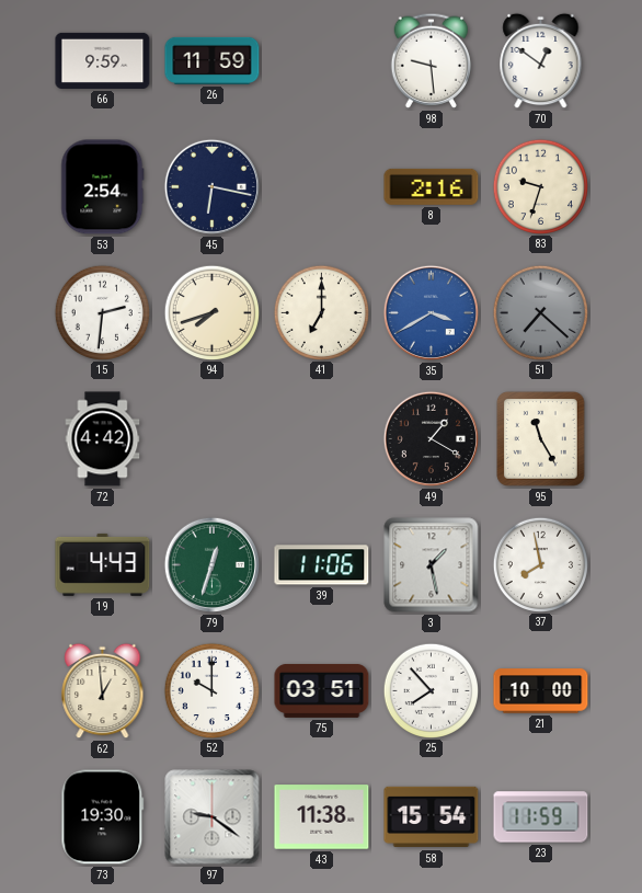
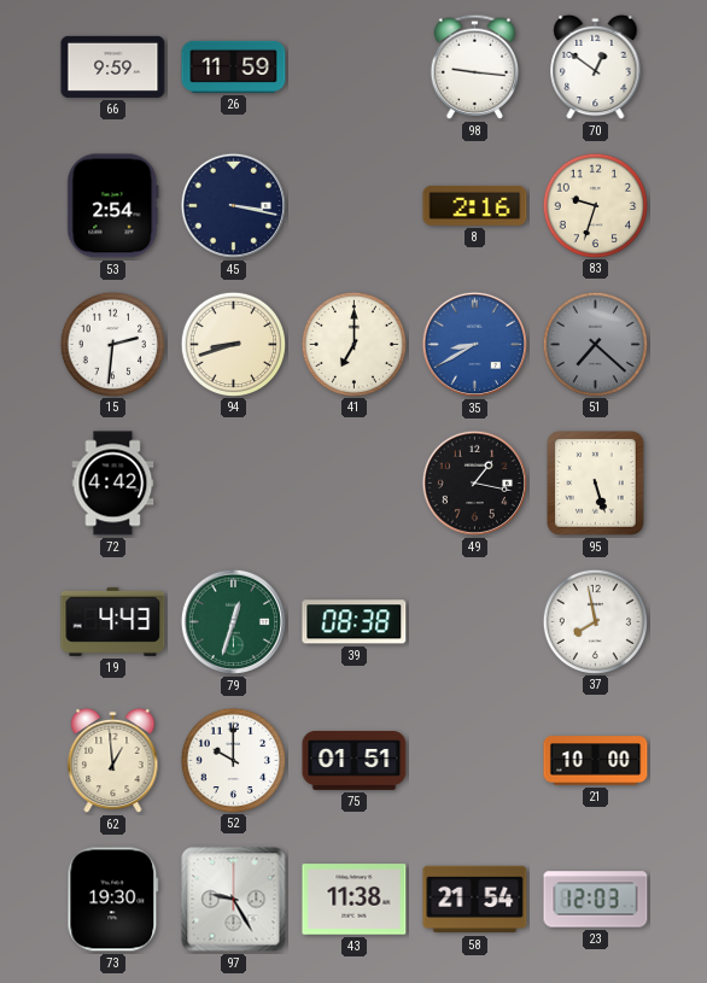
98: 9:29 -> 9:16 (475, 66)
45: 6:17 -> 3:17 (233, 205)
94: 7:42 -> 8:42 (233, 344)
35: 3:40 -> 8:40 (474, 344)
49: 1:20 -> 1:17 (474, 482)
95: 11:25 -> 5:27 (596, 484)
39: 11:06 -> 08:38 (355, 622)
3: 1:28 -> none (432, 565)
75: 03:51 -> 01:51 (355, 760)
25: 7:53 -> none (431, 690)
97: 9:21 -> 9:25 (234, 900)
58: 15:54 -> 21:54 (475, 900)
23: 11:59 -> 12:03 (596, 900)
